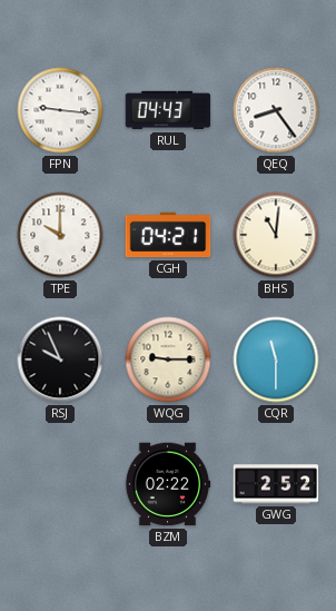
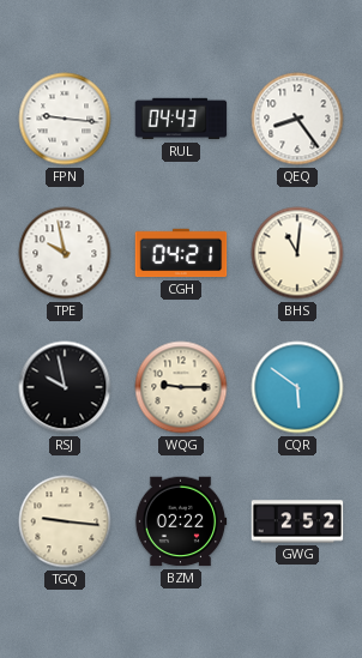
TPE: 10:00 -> 9:58 (65, 253)
RSJ: 9:56 -> 9:58 (65, 387)
CQR: 11:30 -> 5:51 (297, 387)
TGQ: none -> 9:16 (65, 521)
